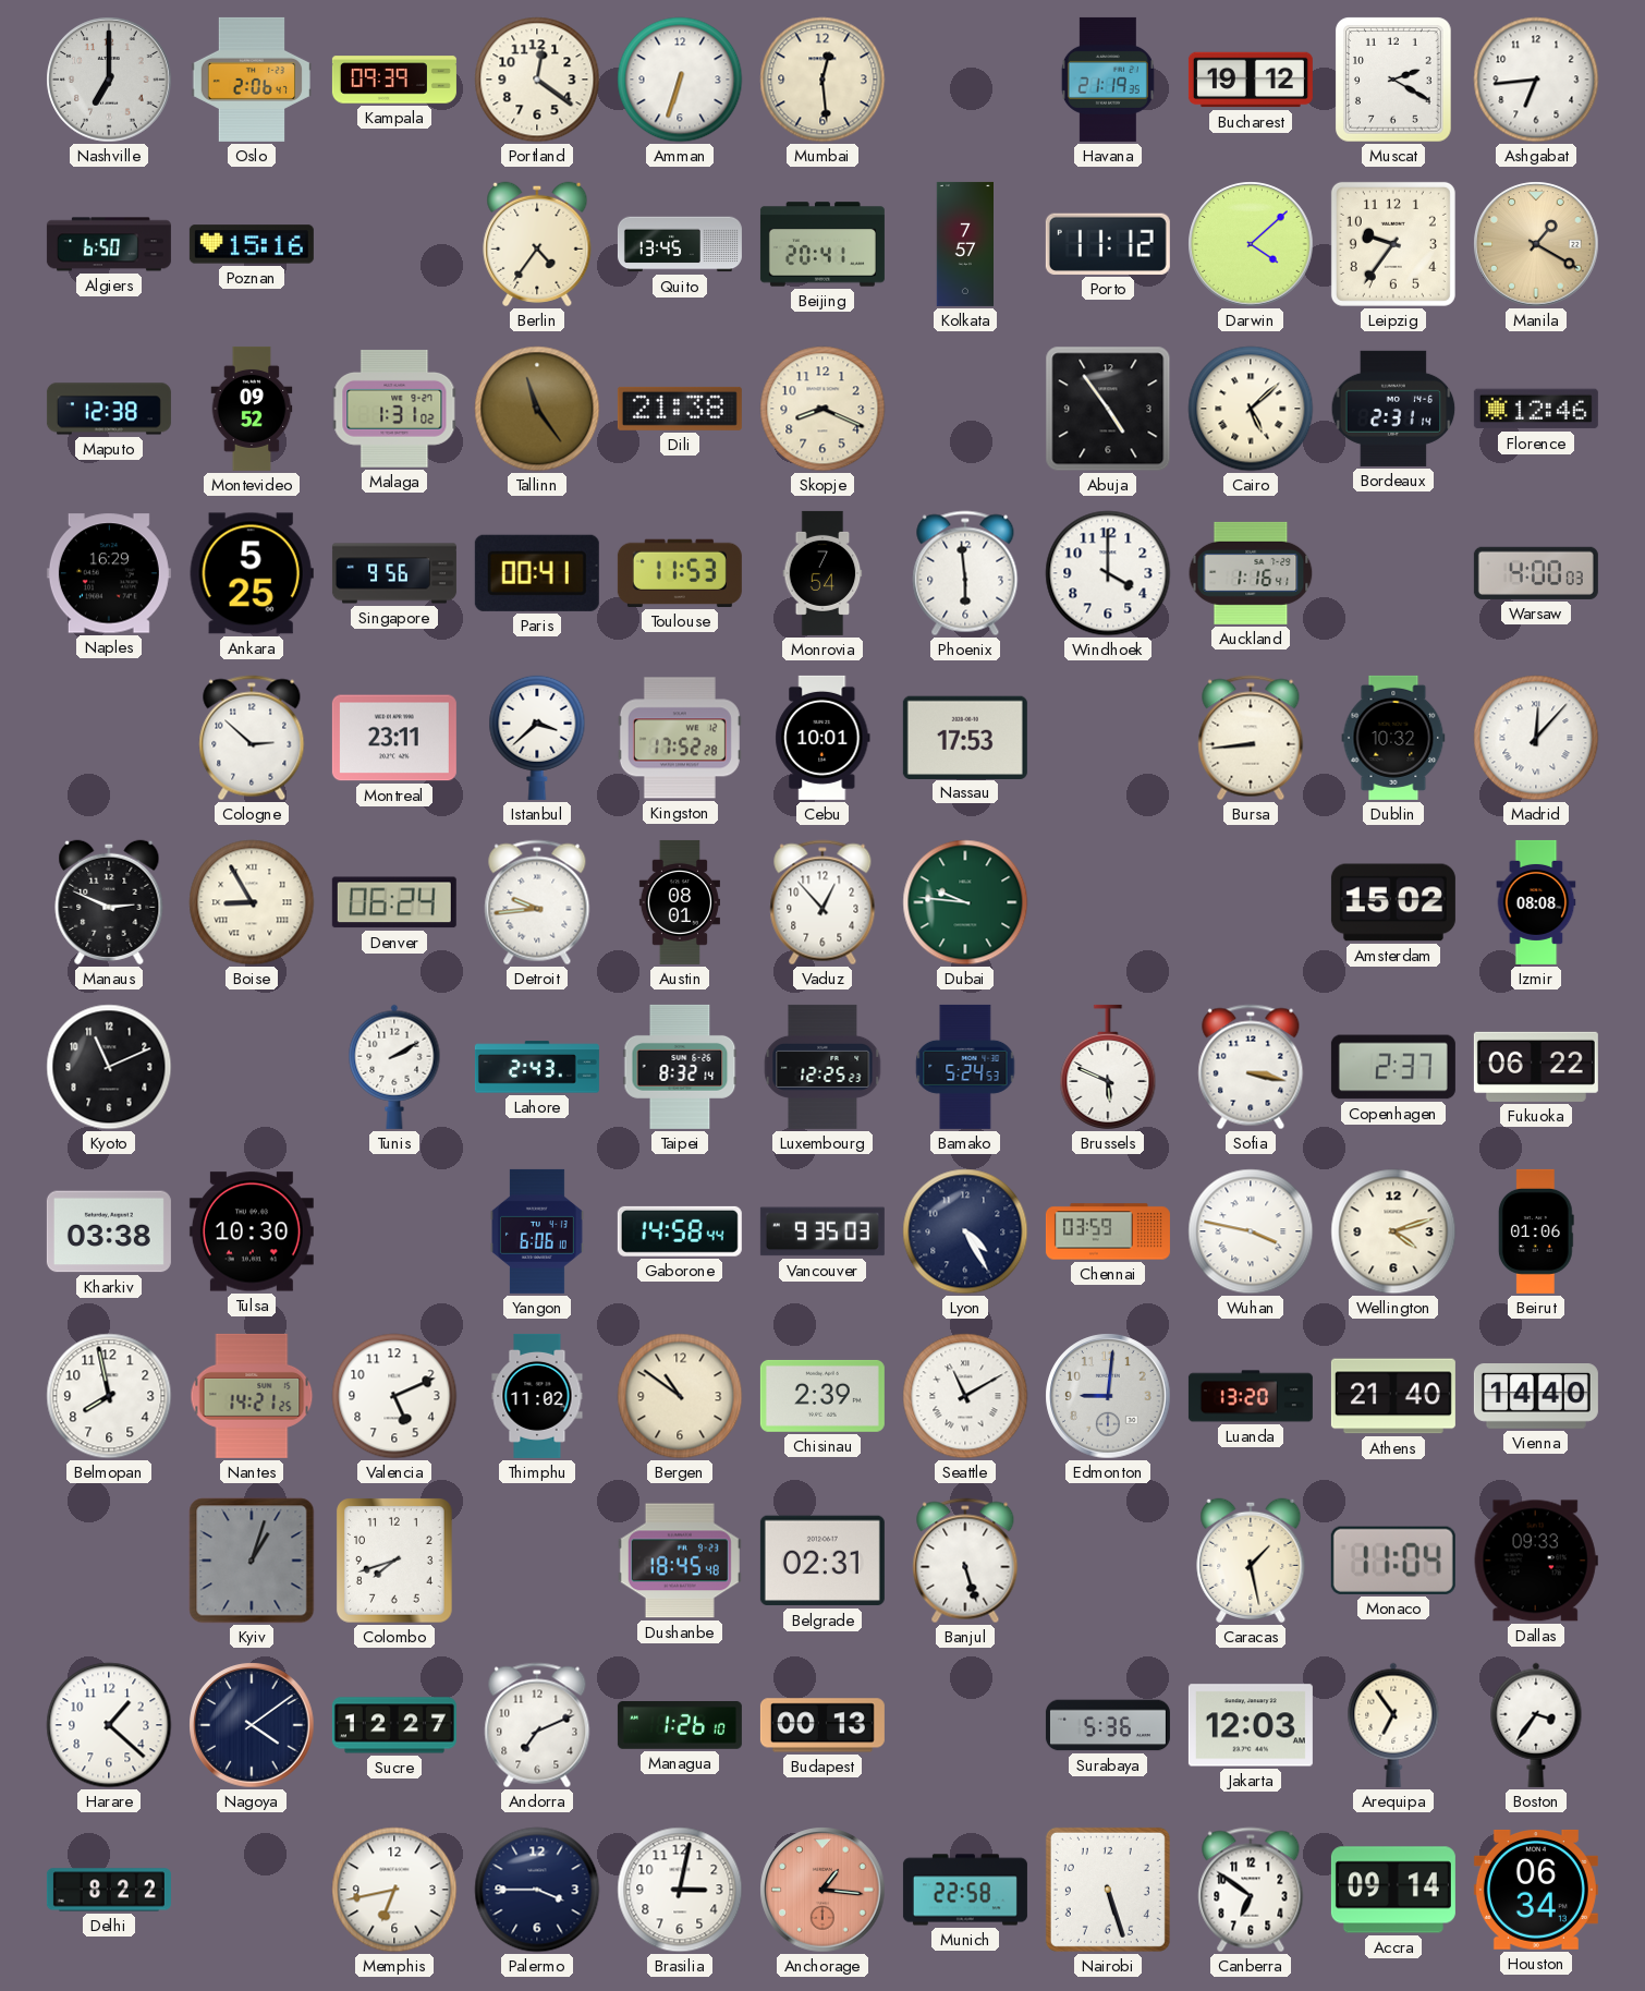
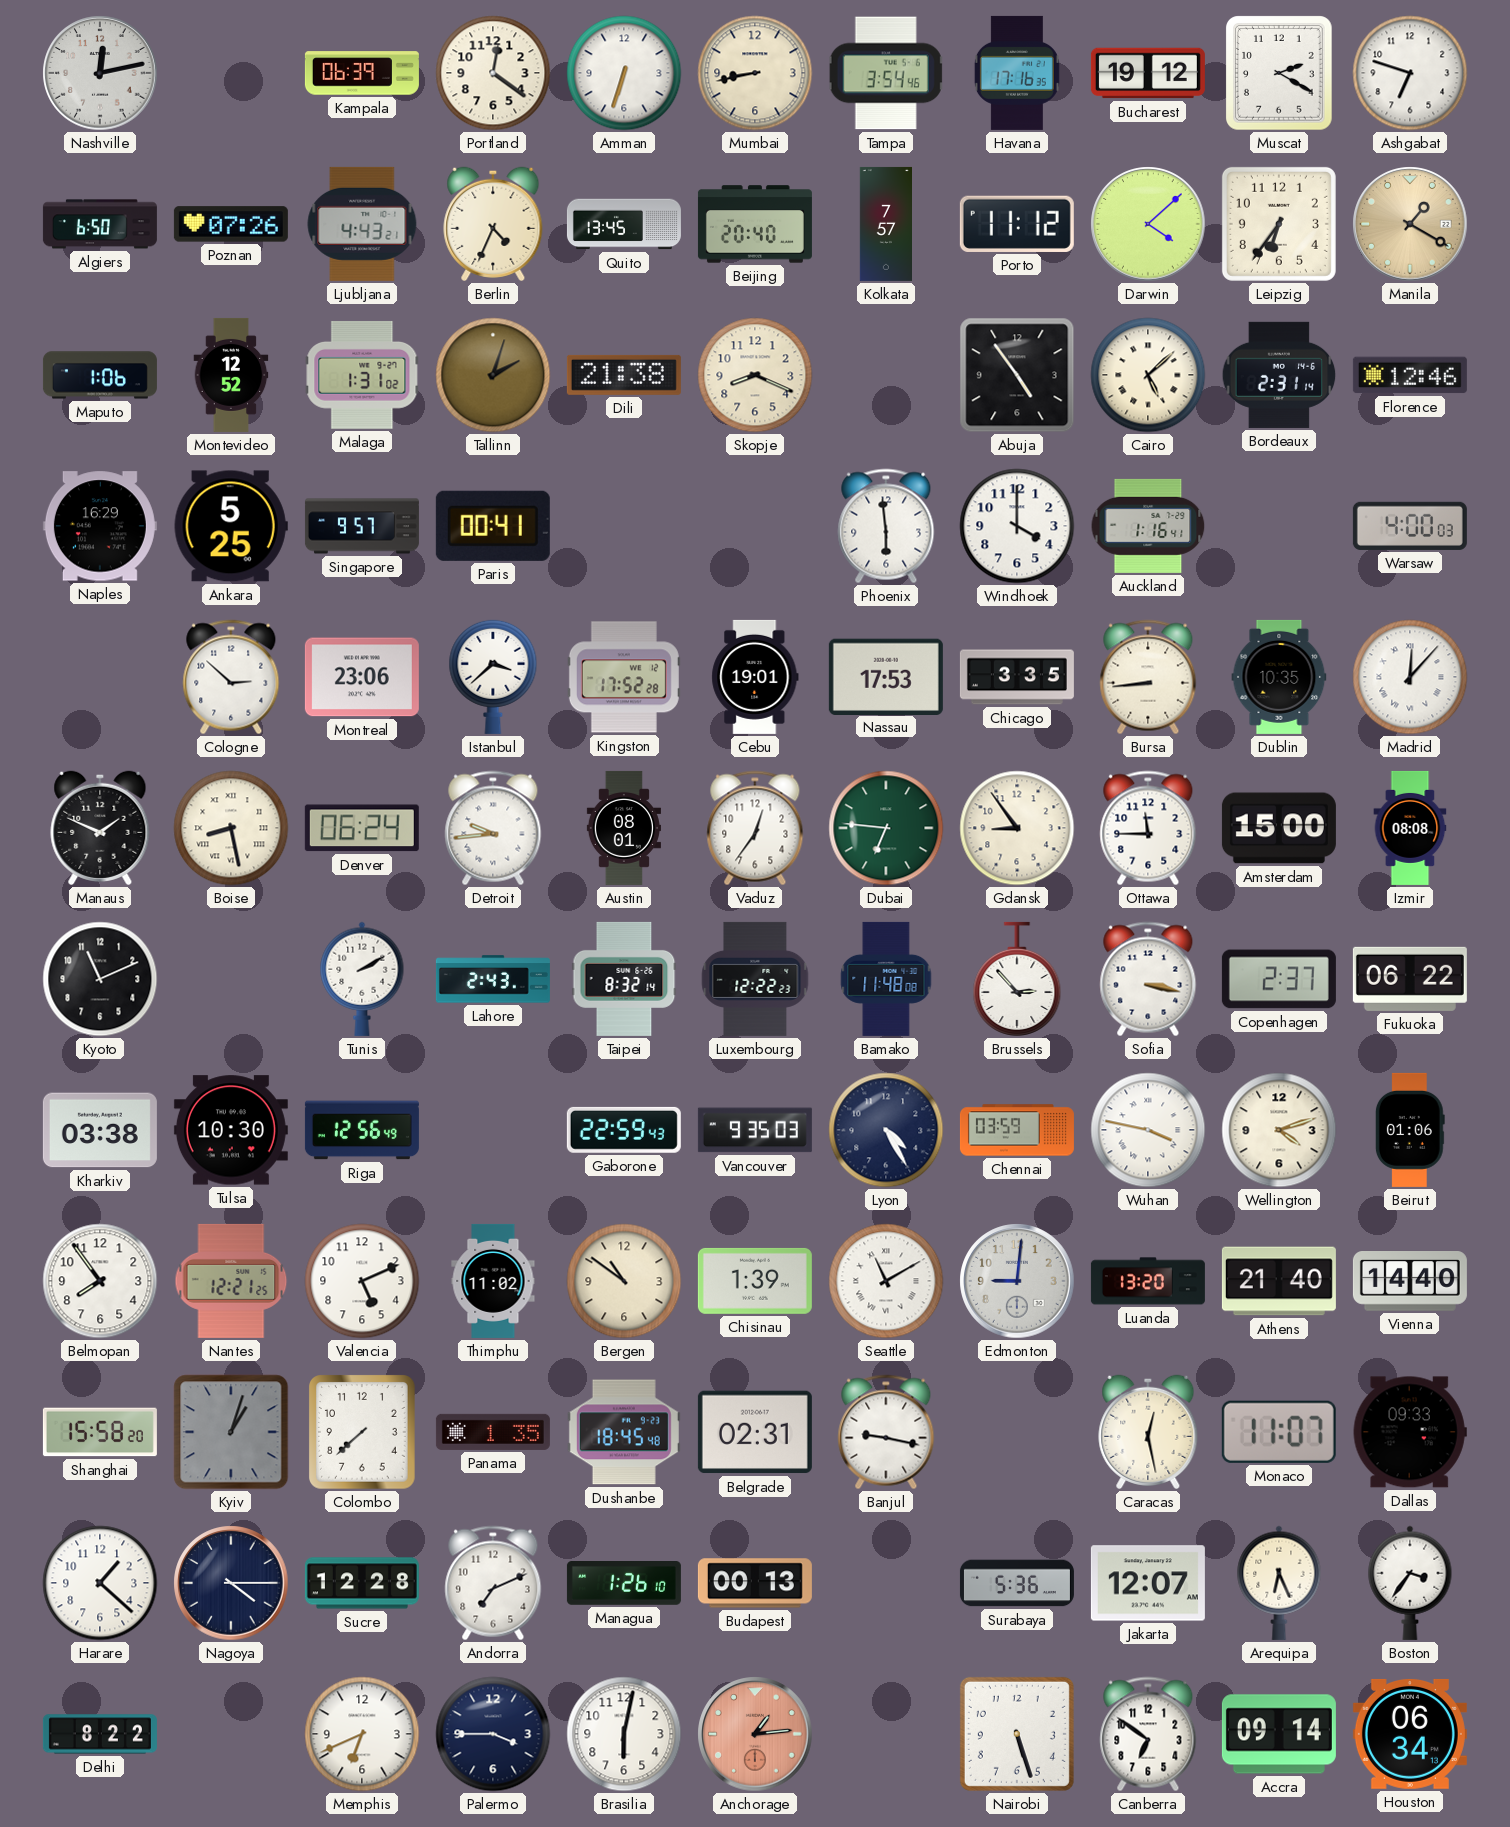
Nashville: 7:00 -> 12:13 (100, 73)
Oslo: 2:06 -> none (251, 80)
Kampala: 09:39 -> 06:39 (362, 73)
Mumbai: 12:29 -> 8:43 (755, 73)
Tampa: none -> 3:54 (886, 73)
Havana: 21:19 -> 17:16 (1017, 73)
Ashgabat: 6:44 -> 6:48 (1410, 73)
Poznan: 15:16 -> 07:26 (231, 224)
Ljubljana: none -> 4:43 (362, 224)
Berlin: 4:36 -> 4:34 (493, 224)
Beijing: 20:41 -> 20:40 (755, 224)
Leipzig: 9:36 -> 6:36 (1279, 224)
Maputo: 12:38 -> 1:06 (100, 375)
Montevideo: 09:52 -> 12:52 (231, 375)
Tallinn: 11:24 -> 2:03 (493, 375)
Singapore: 9:56 -> 9:57 (362, 526)
Toulouse: 11:53 -> none (680, 573)
Monrovia: 7:54 -> none (822, 573)
Montreal: 23:11 -> 23:06 (362, 677)
Cebu: 10:01 -> 19:01 (755, 677)
Chicago: none -> 3:35 (1017, 677)
Dublin: 10:32 -> 10:35 (1279, 677)
Manaus: 2:49 -> 1:49 (100, 828)
Boise: 8:55 -> 8:28 (231, 828)
Vaduz: 12:53 -> 12:36 (755, 828)
Dubai: 9:46 -> 6:46 (886, 828)
Gdansk: none -> 8:54 (1017, 828)
Ottawa: none -> 11:45 (1148, 828)
Amsterdam: 15:02 -> 15:00 (1279, 828)
Luxembourg: 12:25 -> 12:22 (755, 979)
Bamako: 5:24 -> 11:48 (886, 979)
Brussels: 5:49 -> 2:53 (1017, 979)
Riga: none -> 12:56 (362, 1130)
Yangon: 6:06 -> none (537, 1231)
Gaborone: 14:58 -> 22:59 (624, 1130)
Belmopan: 7:58 -> 7:54 (100, 1281)
Nantes: 14:21 -> 12:21 (231, 1281)
Chisinau: 2:39 -> 1:39 (755, 1281)
Shanghai: none -> 15:58 (100, 1432)
Colombo: 7:42 -> 7:38 (362, 1432)
Panama: none -> 1:35 (493, 1432)
Banjul: 5:27 -> 9:17 (886, 1432)
Caracas: 1:28 -> 12:28 (1148, 1432)
Monaco: 11:04 -> 11:07 (1279, 1432)
Nagoya: 4:09 -> 4:15 (231, 1583)
Sucre: 12:27 -> 12:28 (362, 1583)
Jakarta: 12:03 -> 12:07 (1148, 1583)
Arequipa: 6:54 -> 6:26 (1279, 1583)
Memphis: 6:43 -> 6:41 (362, 1734)
Brasilia: 3:02 -> 6:02 (624, 1734)
Anchorage: 1:16 -> 1:14 (755, 1734)
Munich: 22:58 -> none (965, 1890)
